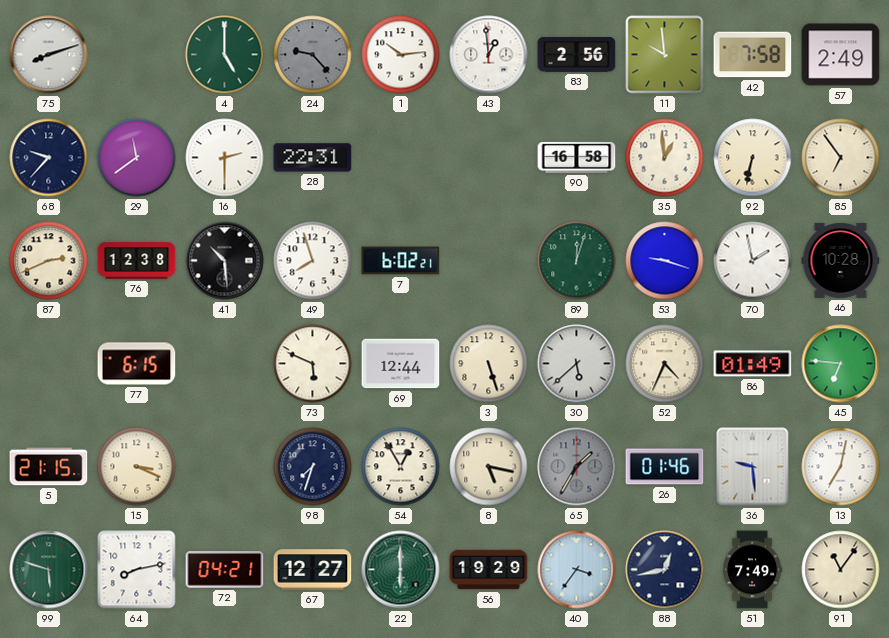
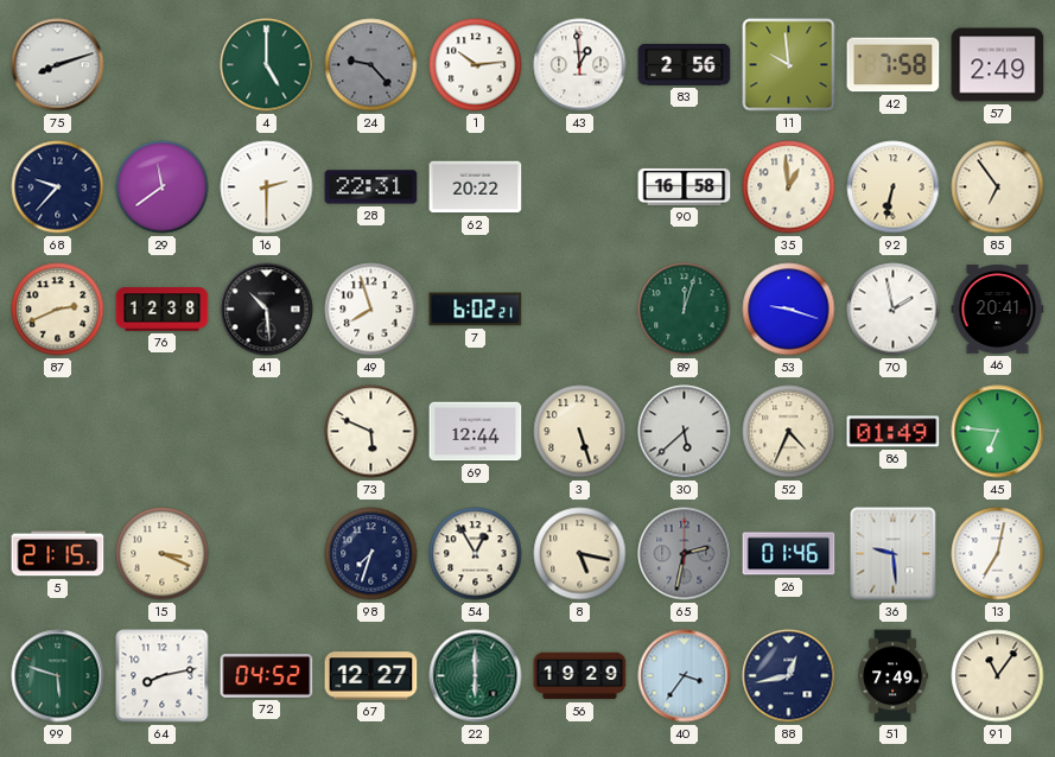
62: none -> 20:22 (476, 187)
46: 10:28 -> 20:41 (998, 308)
77: 6:15 -> none (137, 364)
65: 1:35 -> 2:32 (685, 554)
72: 04:21 -> 04:52 (267, 676)
